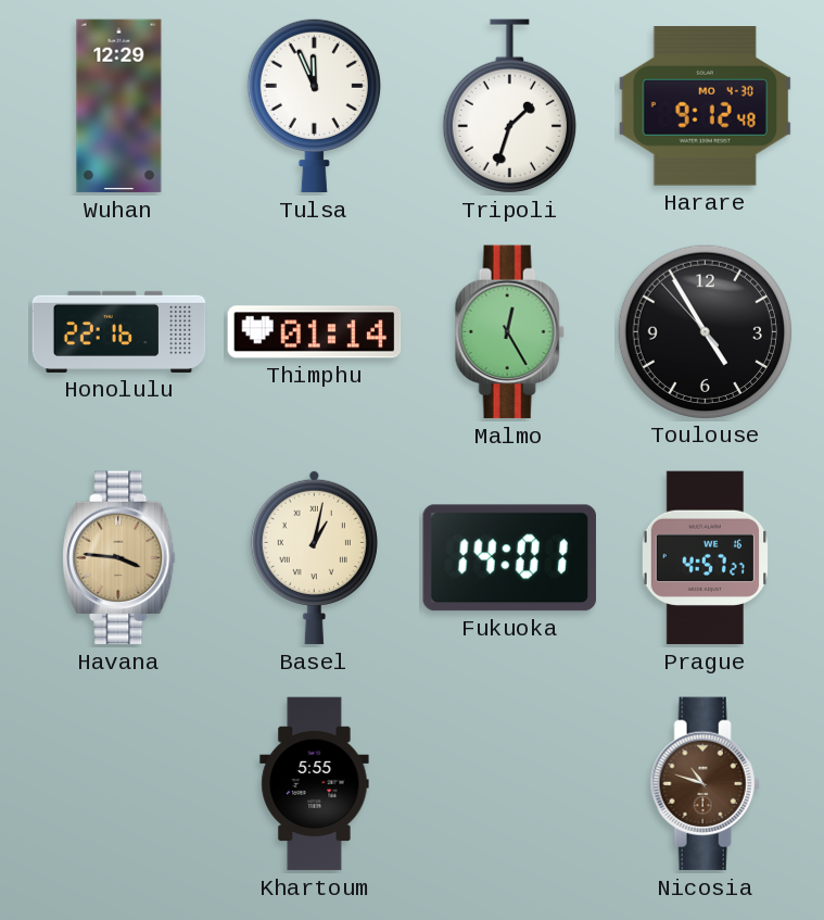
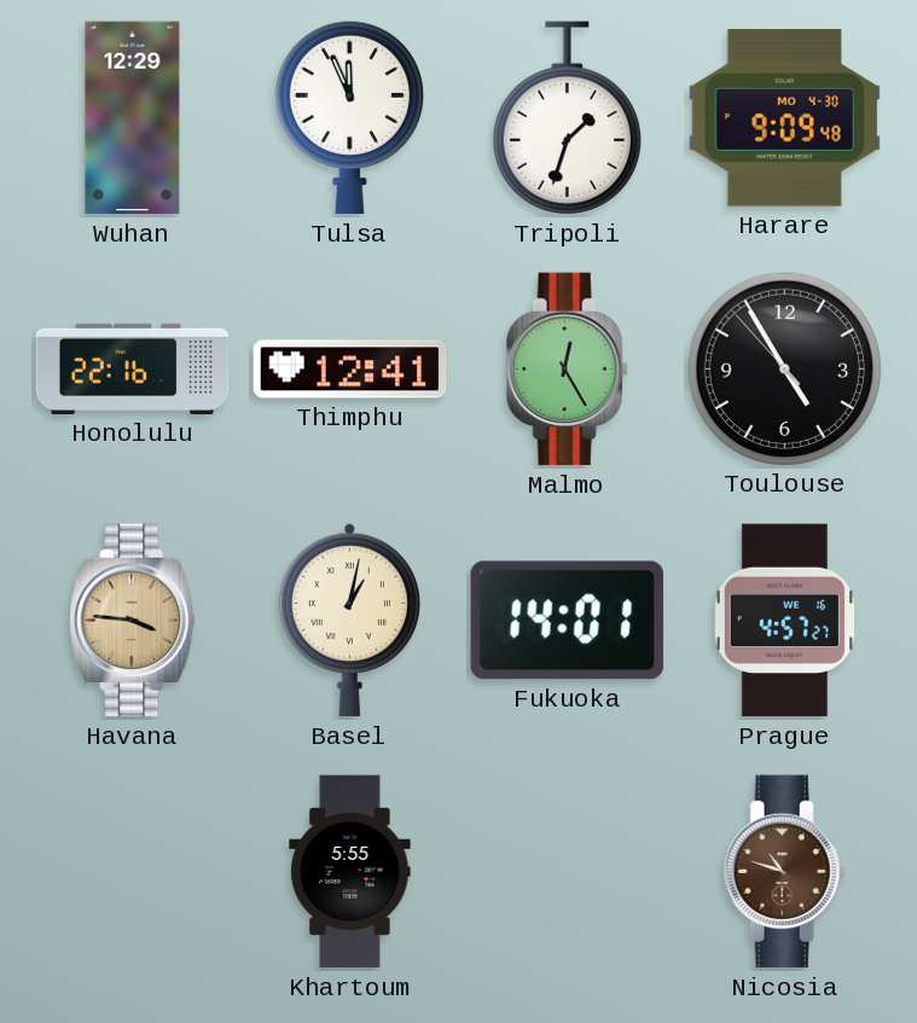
Harare: 9:12 -> 9:09 (784, 118)
Thimphu: 01:14 -> 12:41 (350, 370)
